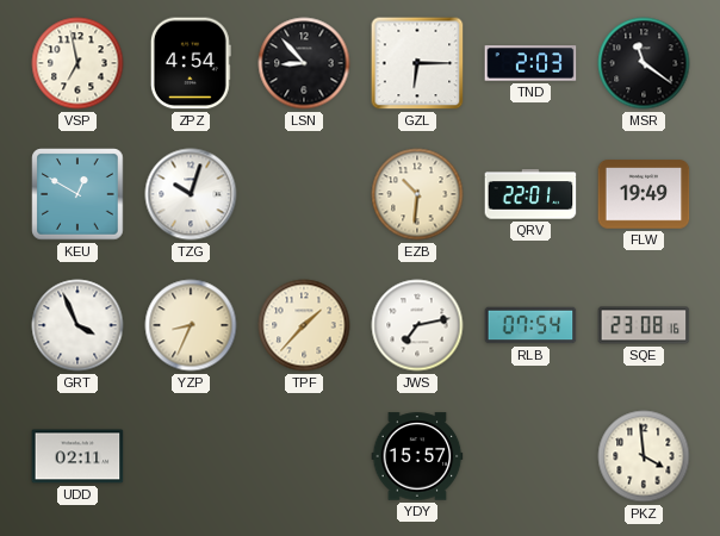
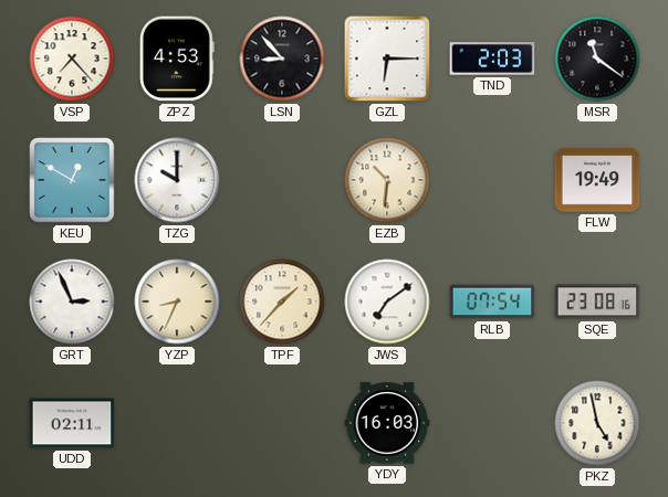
VSP: 6:58 -> 7:23 (72, 59)
ZPZ: 4:54 -> 4:53 (177, 59)
TZG: 10:03 -> 10:00 (177, 180)
QRV: 22:01 -> none (530, 194)
GRT: 3:56 -> 2:56 (72, 302)
JWS: 7:13 -> 7:09 (387, 302)
YDY: 15:57 -> 16:03 (387, 423)
PKZ: 3:59 -> 4:58 (597, 423)
